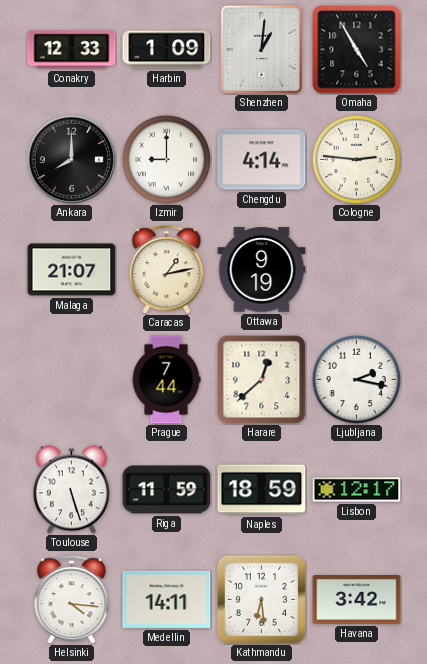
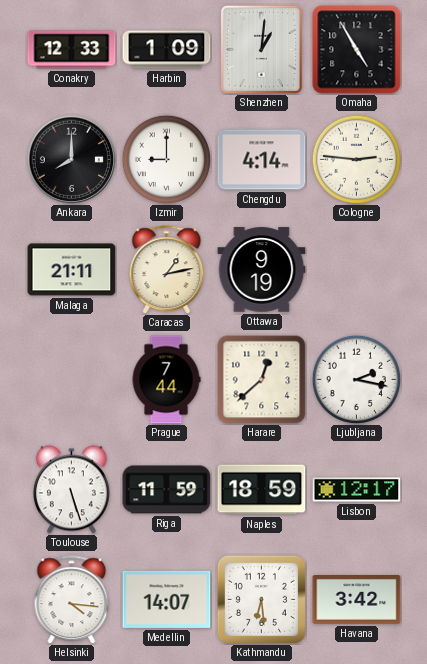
Malaga: 21:07 -> 21:11 (72, 270)
Medellin: 14:11 -> 14:07 (167, 599)
